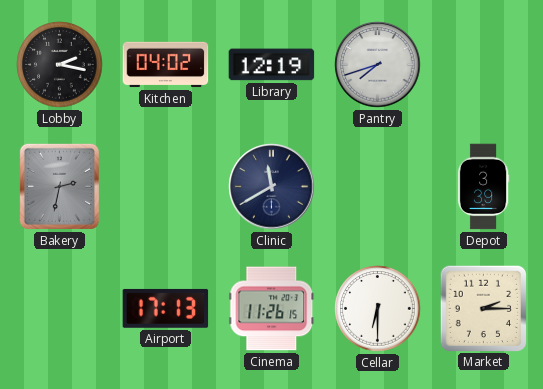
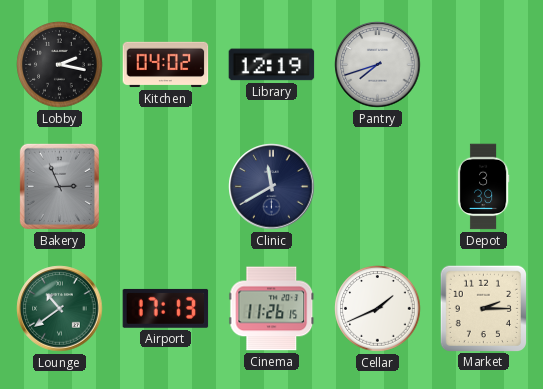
Bakery: 2:32 -> 2:56 (59, 186)
Lounge: none -> 10:39 (60, 309)
Cellar: 6:30 -> 1:41 (378, 309)
